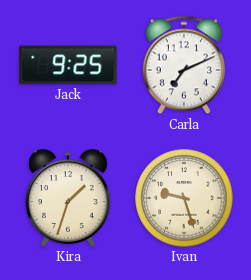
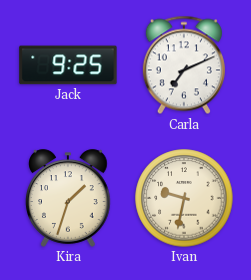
Ivan: 9:27 -> 9:32 (184, 198)
